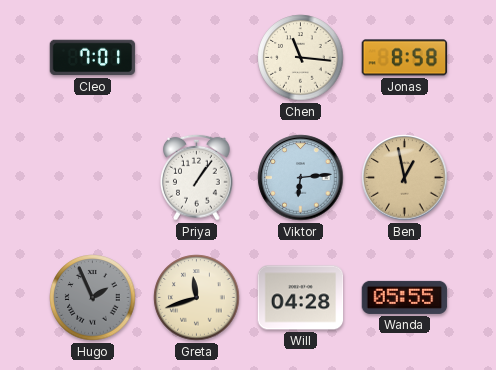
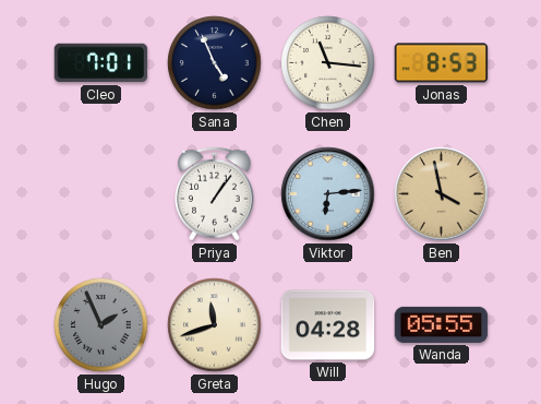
Sana: none -> 4:56 (215, 63)
Jonas: 8:58 -> 8:53 (442, 63)
Ben: 12:58 -> 3:58 (442, 194)
